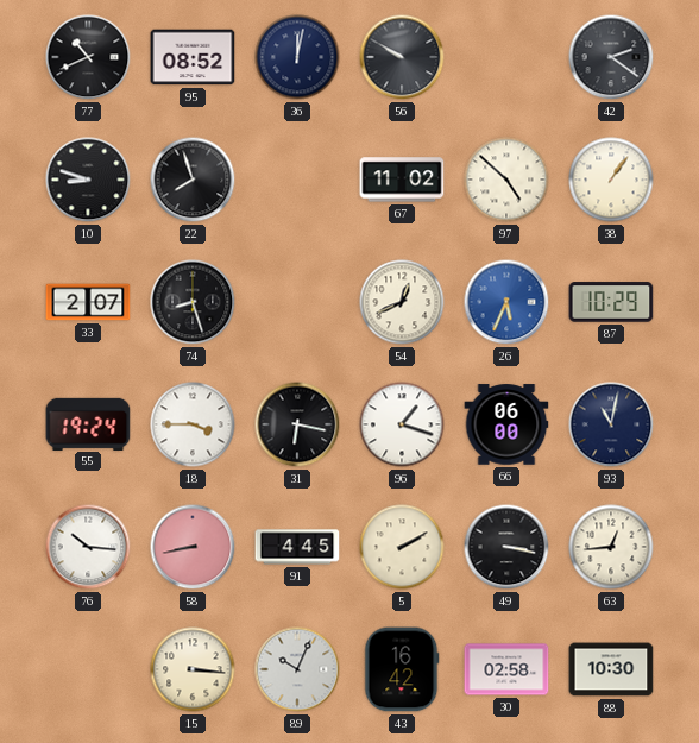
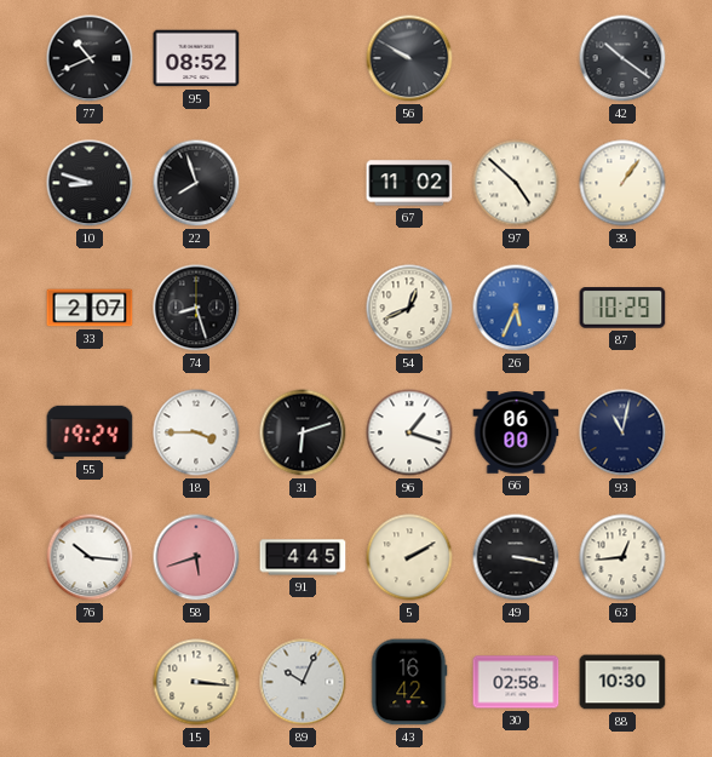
36: 12:02 -> none (297, 57)
42: 2:21 -> 10:21 (622, 58)
31: 6:17 -> 6:12 (303, 432)
58: 8:43 -> 5:42 (196, 557)
